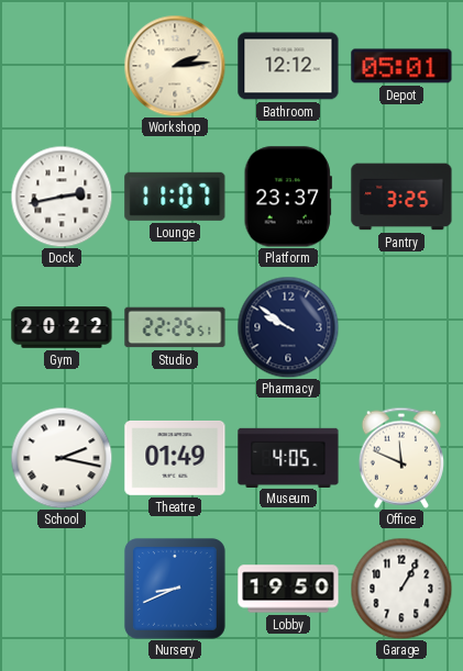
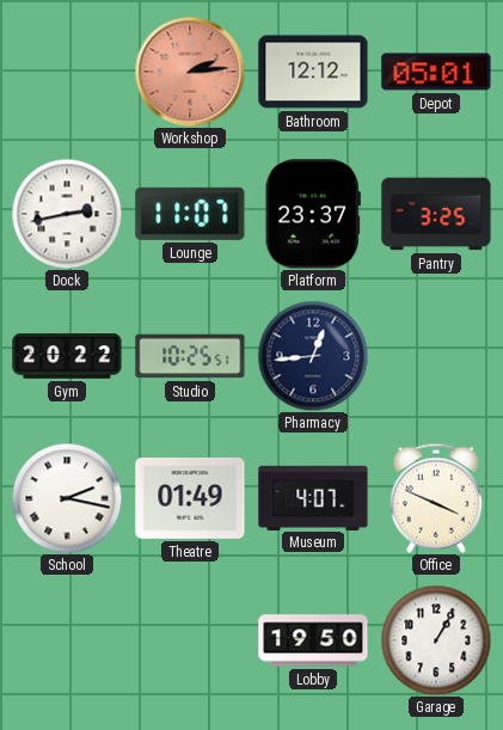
Workshop dial: cream -> salmon (190, 72)
Studio: 22:25 -> 10:25 (190, 356)
Pharmacy: 9:51 -> 12:44 (313, 356)
Museum: 4:05 -> 4:07 (313, 497)
Office: 11:49 -> 3:49 (436, 498)
Nursery: 8:41 -> none (175, 589)
